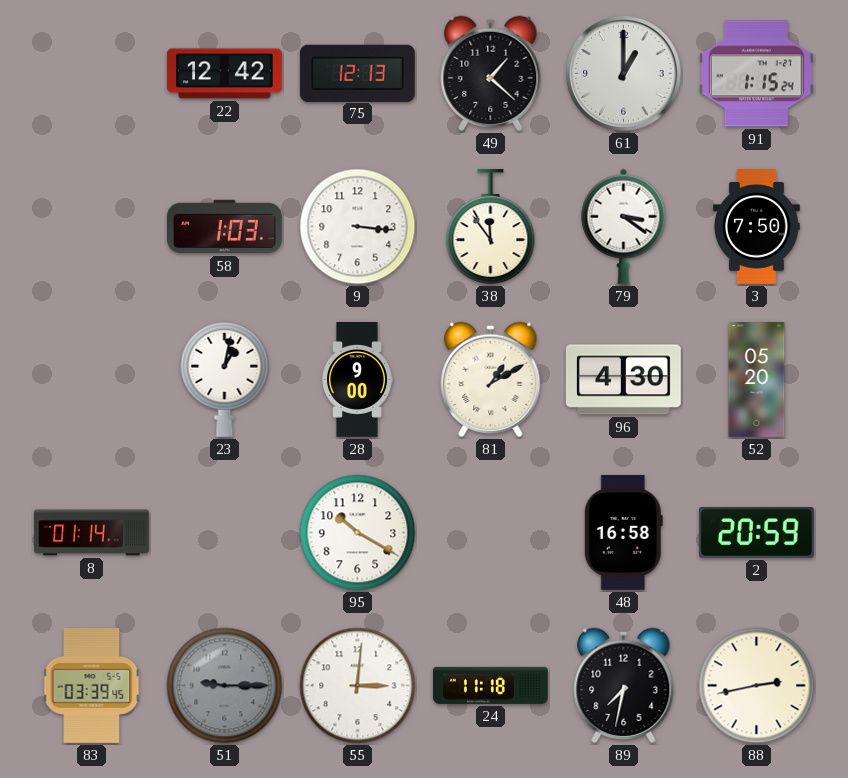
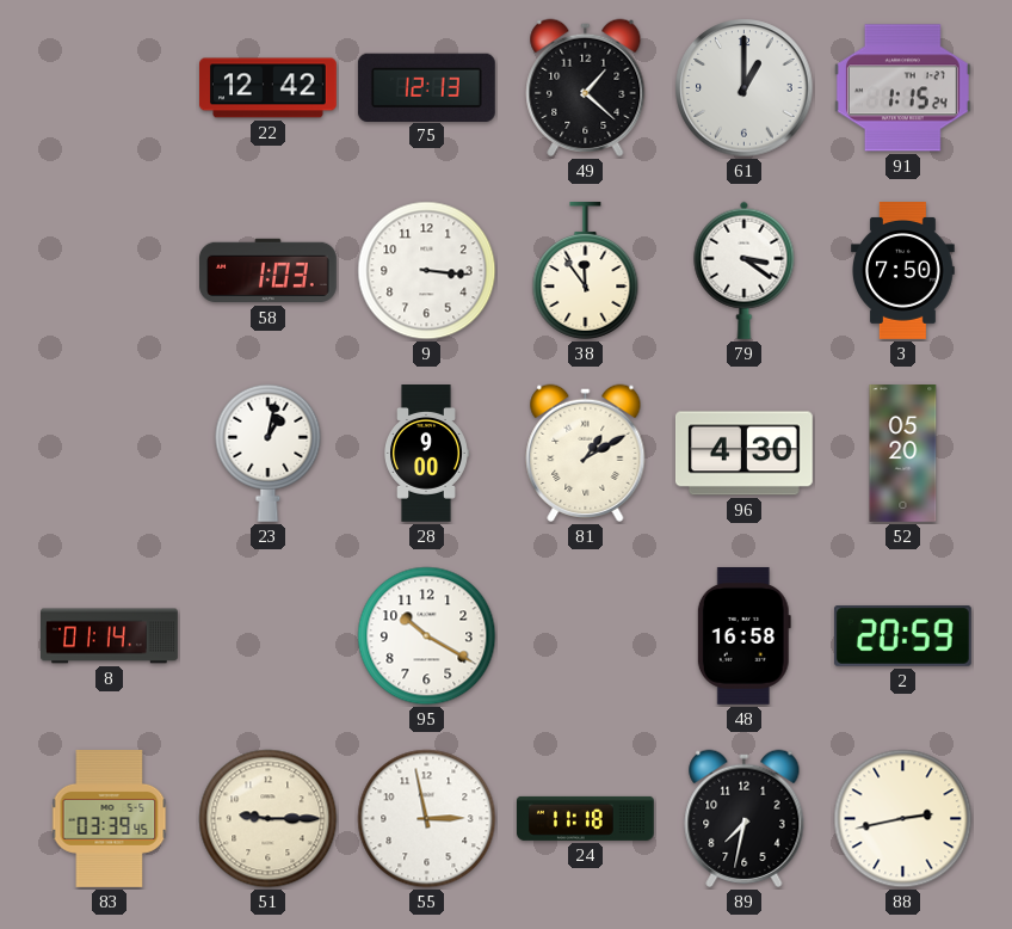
51 dial: grey -> cream (269, 819)
55: 3:01 -> 2:58 (427, 819)
